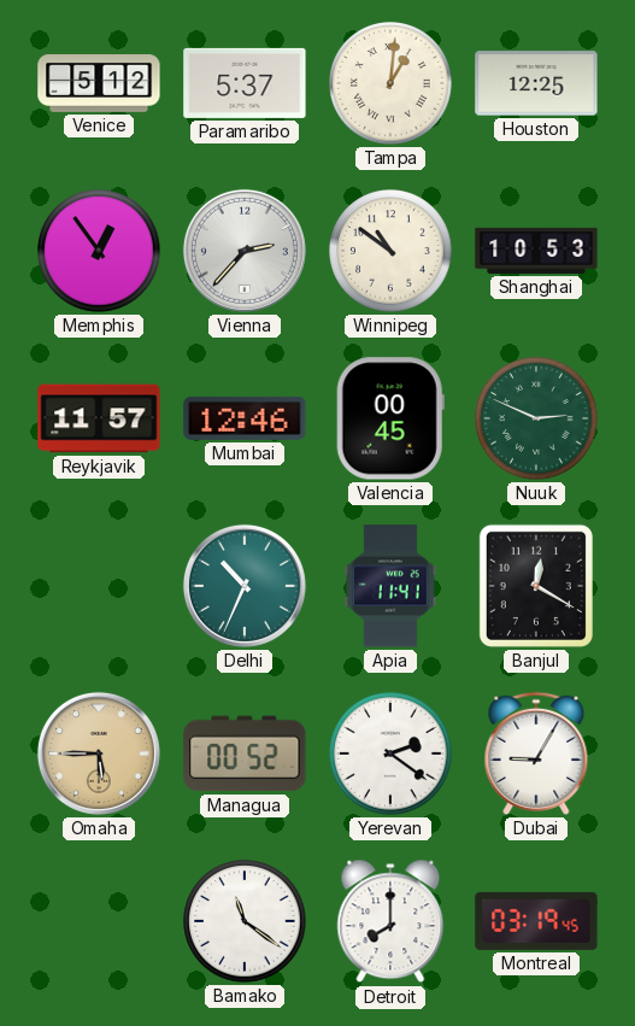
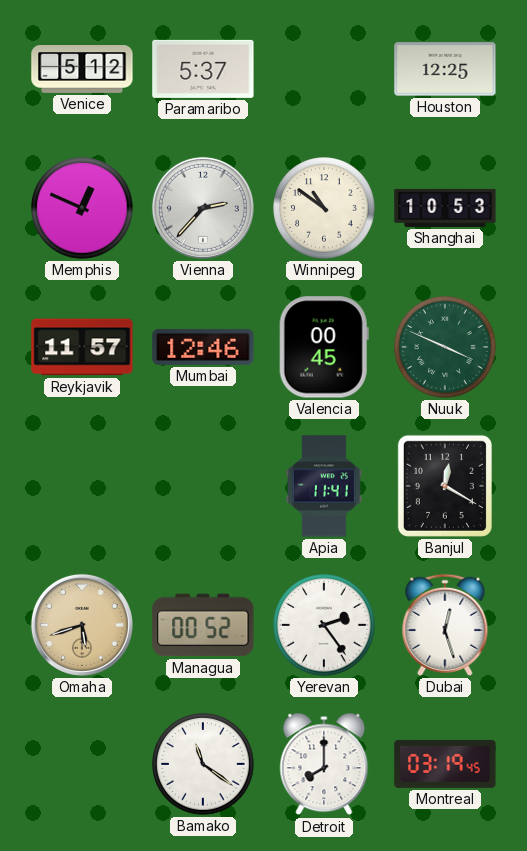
Tampa: 1:01 -> none (390, 83)
Memphis: 12:54 -> 12:49 (82, 208)
Nuuk: 2:49 -> 3:49 (445, 347)
Delhi: 10:34 -> none (245, 586)
Omaha: 5:45 -> 5:42 (82, 625)
Yerevan: 2:21 -> 2:24 (324, 625)
Dubai: 9:05 -> 12:27 (445, 625)
